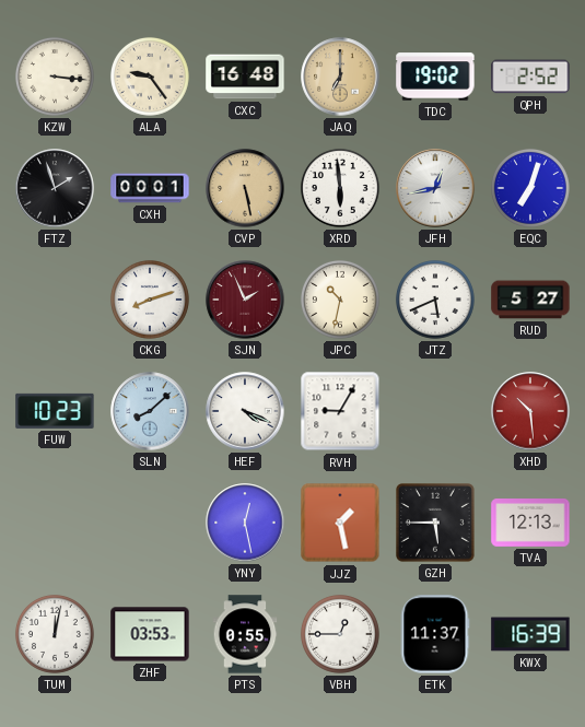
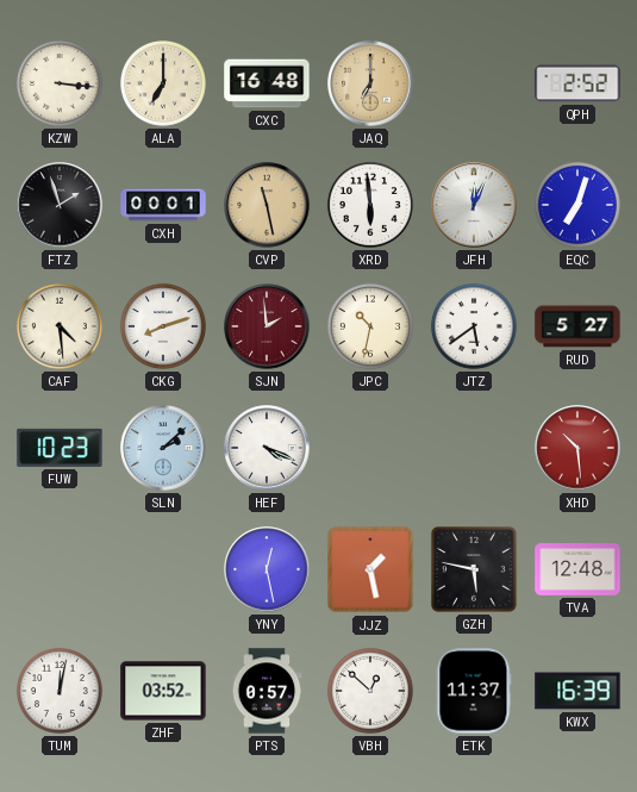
ALA: 9:24 -> 7:00 (163, 83)
TDC: 19:02 -> none (435, 77)
CVP: 5:28 -> 11:28 (267, 205)
JFH: 12:43 -> 12:04 (474, 205)
CAF: none -> 4:29 (60, 326)
SJN: 1:56 -> 1:59 (267, 326)
JTZ: 5:41 -> 5:39 (474, 326)
SLN: 8:08 -> 2:08 (163, 448)
RVH: 9:05 -> none (340, 411)
GZH: 5:45 -> 5:47 (475, 570)
TVA: 12:13 -> 12:48 (577, 570)
ZHF: 03:53 -> 03:52 (163, 691)
PTS: 0:55 -> 0:57 (267, 691)
VBH: 12:45 -> 12:52 (370, 691)
